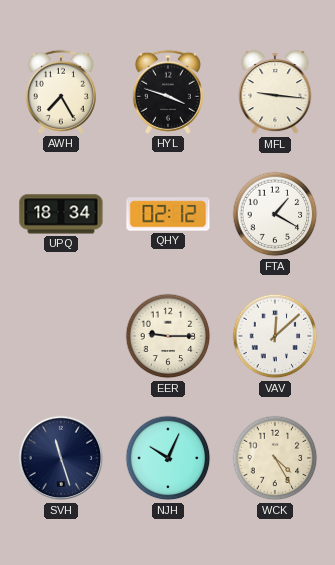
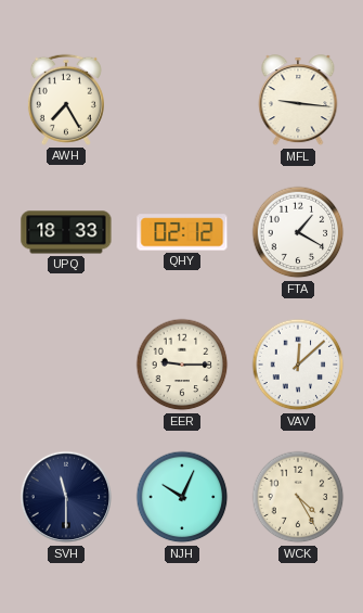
HYL: 3:48 -> none (168, 92)
UPQ: 18:34 -> 18:33 (66, 232)
SVH: 11:27 -> 11:30 (66, 497)
